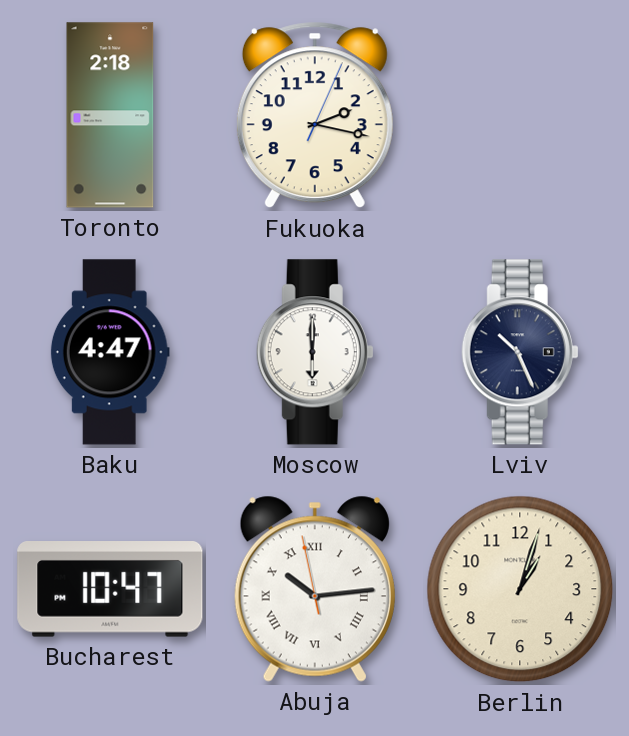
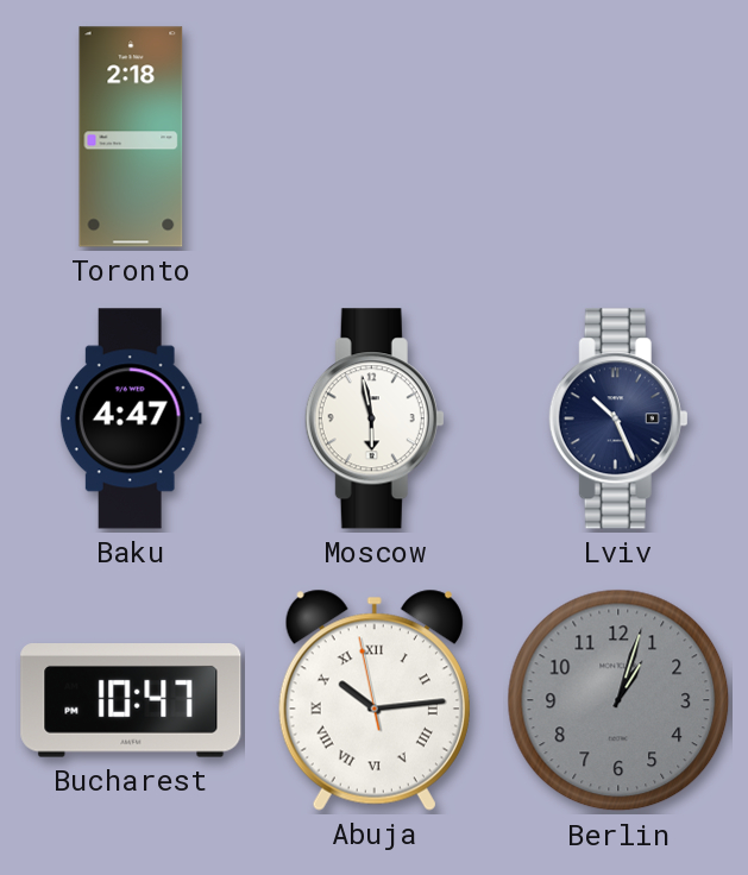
Fukuoka: 2:17 -> none (315, 115)
Moscow: 6:00 -> 5:58 (375, 418)
Berlin dial: cream -> grey (618, 700)
